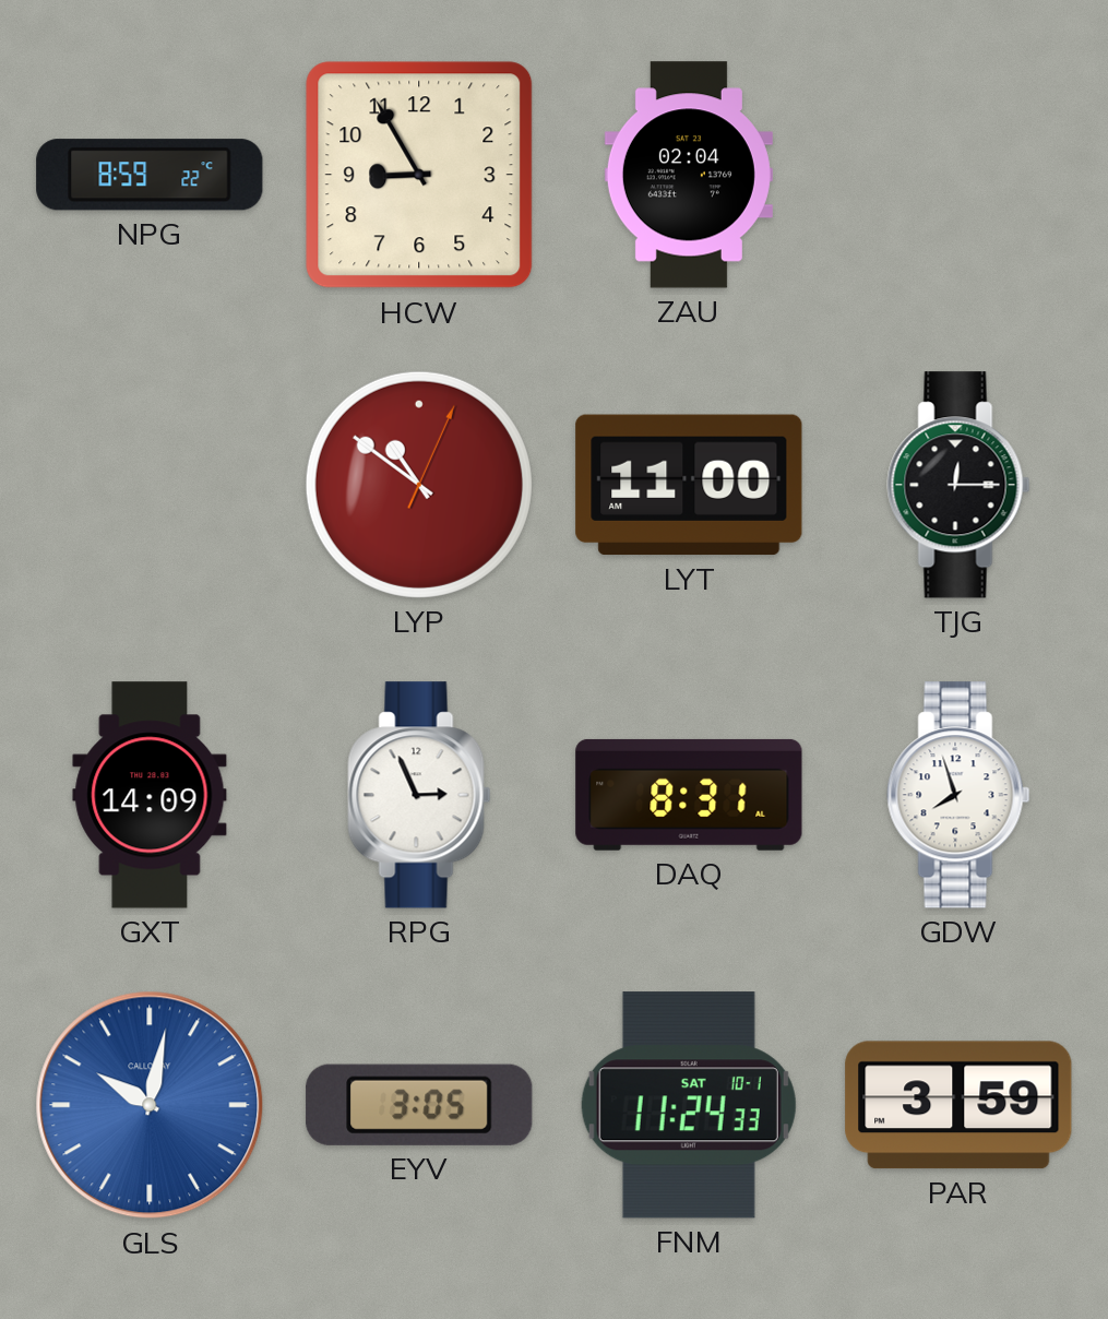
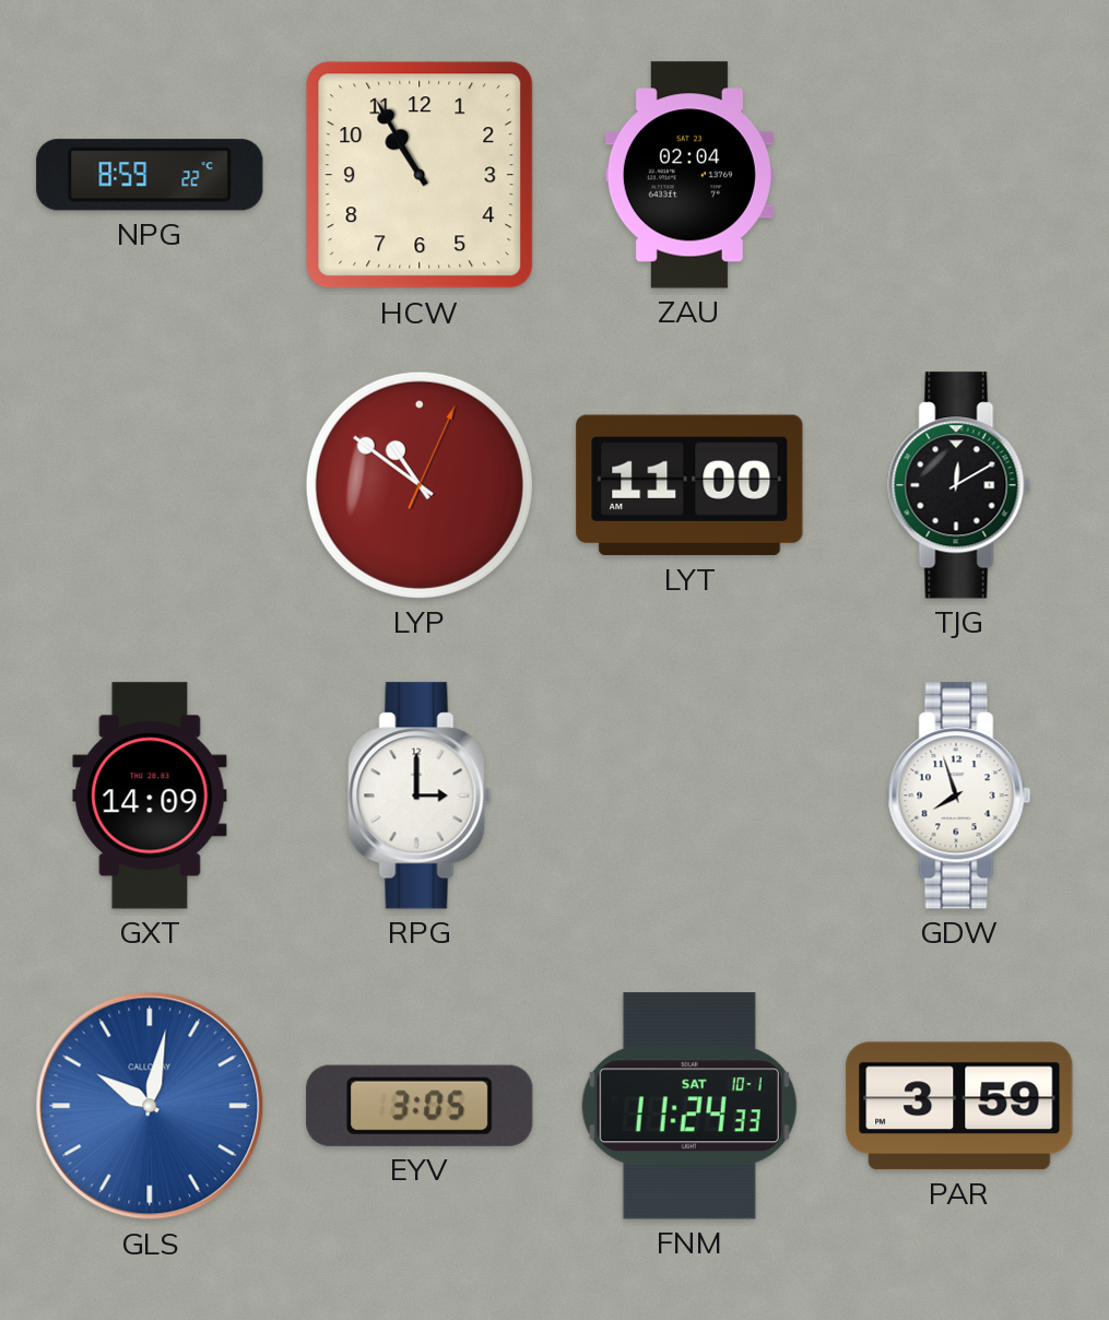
HCW: 8:55 -> 10:55 (420, 175)
TJG: 12:15 -> 12:10 (959, 485)
RPG: 2:56 -> 3:00 (420, 795)
DAQ: 8:31 -> none (689, 795)
